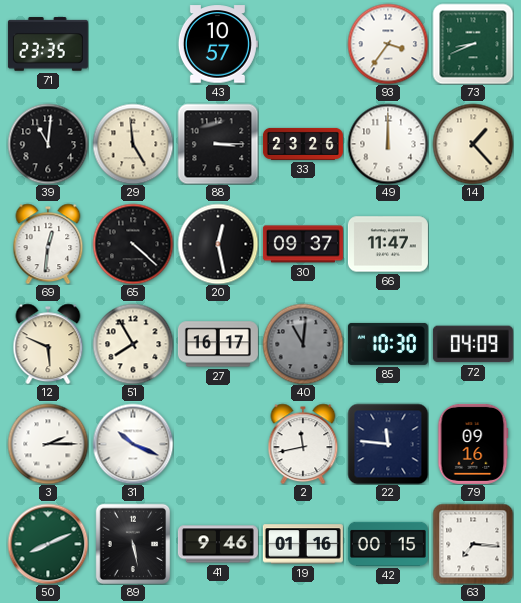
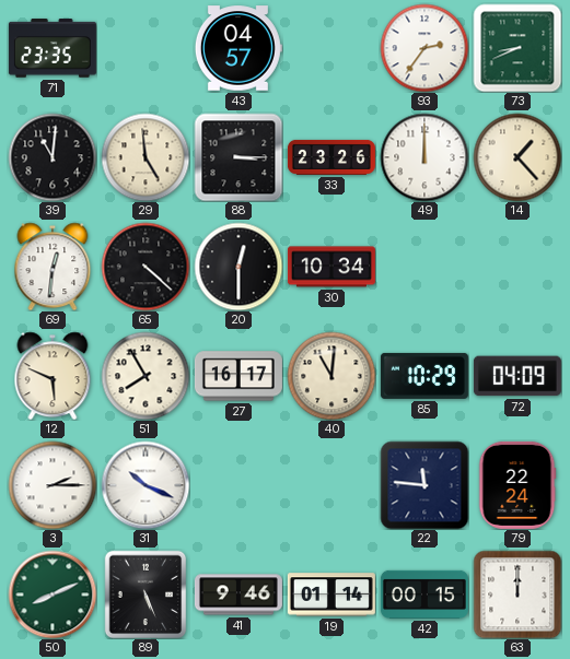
43: 10:57 -> 04:57 (239, 48)
93: 3:36 -> 2:36 (424, 48)
20: 12:28 -> 12:30 (239, 267)
30: 09:37 -> 10:34 (331, 267)
66: 11:47 -> none (388, 244)
40 dial: grey -> cream (331, 376)
85: 10:30 -> 10:29 (424, 376)
2: 11:43 -> none (303, 444)
79: 09:16 -> 22:24 (517, 485)
89: 5:28 -> 5:26 (146, 595)
19: 01:16 -> 01:14 (331, 595)
63: 7:16 -> 12:00 (517, 595)
